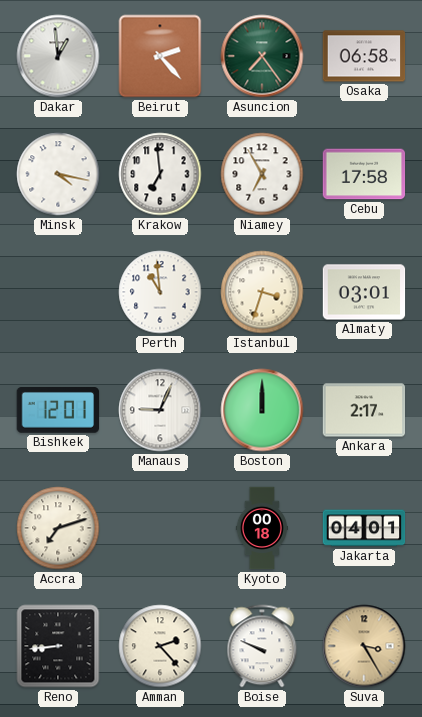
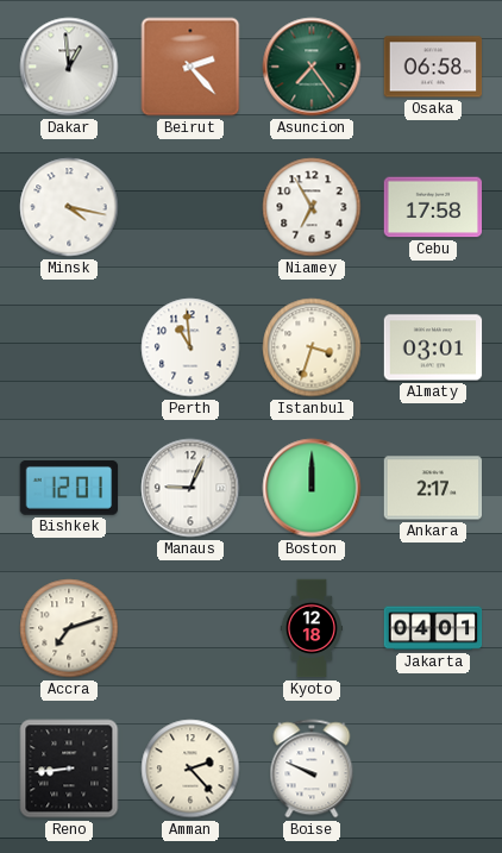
Krakow: 6:59 -> none (160, 174)
Kyoto: 00:18 -> 12:18 (312, 628)
Suva: 3:25 -> none (364, 646)
